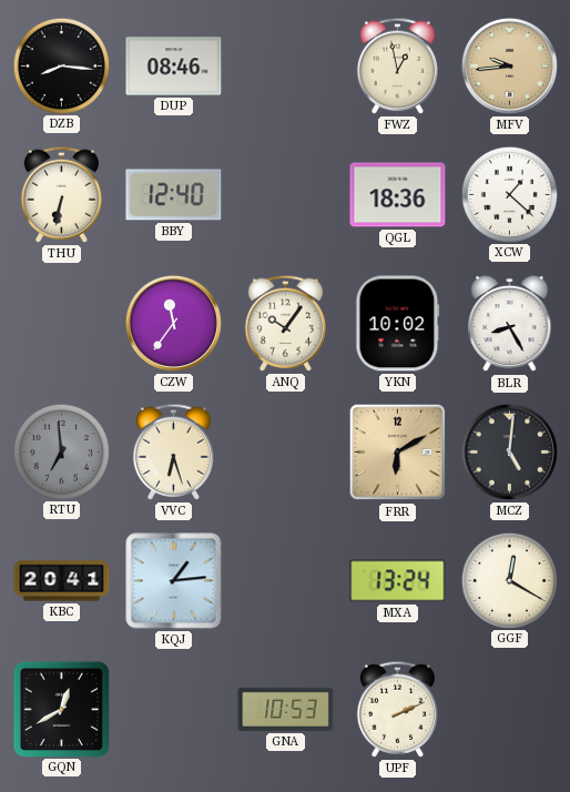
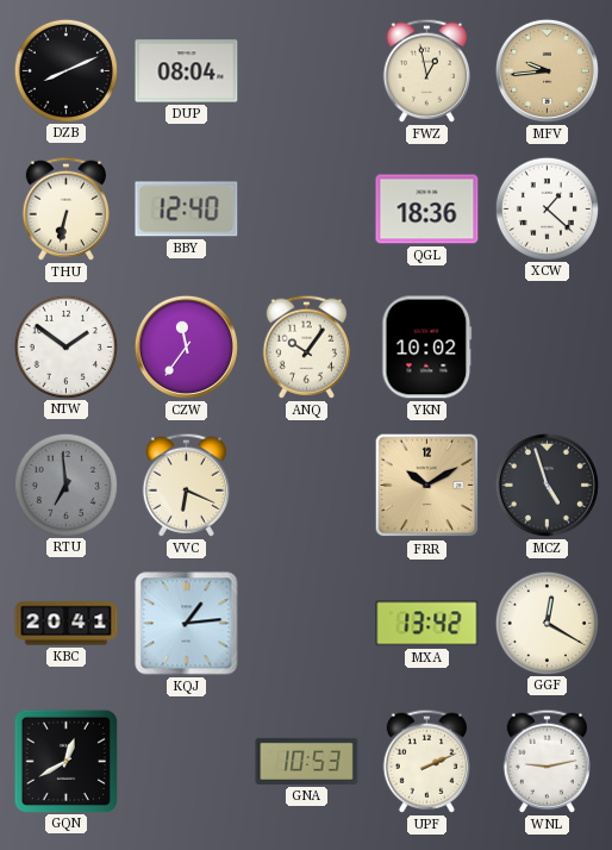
DZB: 8:16 -> 8:11 (65, 70)
DUP: 08:46 -> 08:04 (187, 71)
NTW: none -> 1:51 (65, 346)
BLR: 8:25 -> none (510, 324)
VVC: 6:27 -> 6:19 (186, 485)
FRR: 6:10 -> 10:10 (427, 486)
MCZ: 5:01 -> 4:57 (547, 485)
MXA: 13:24 -> 13:42 (427, 624)
WNL: none -> 9:13 (547, 761)
